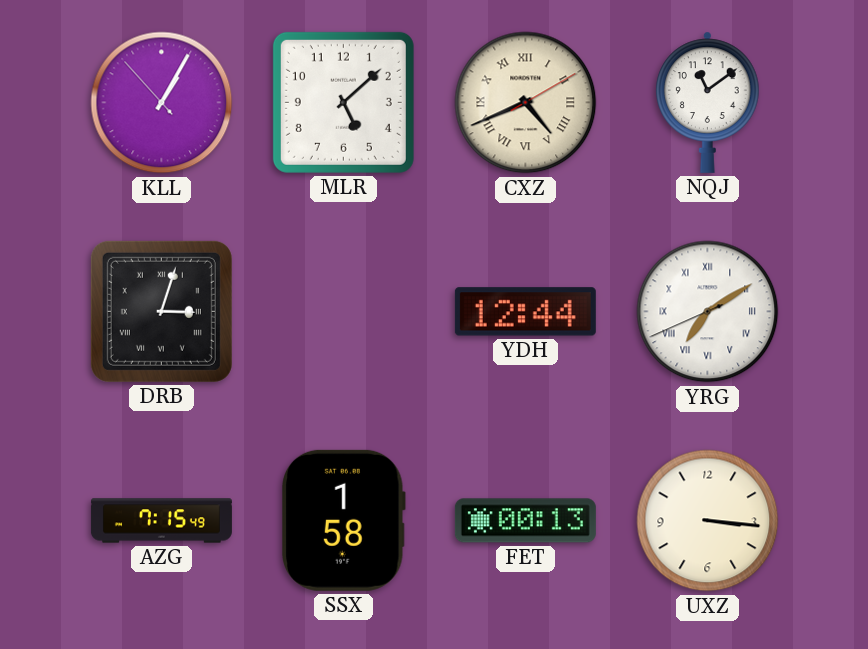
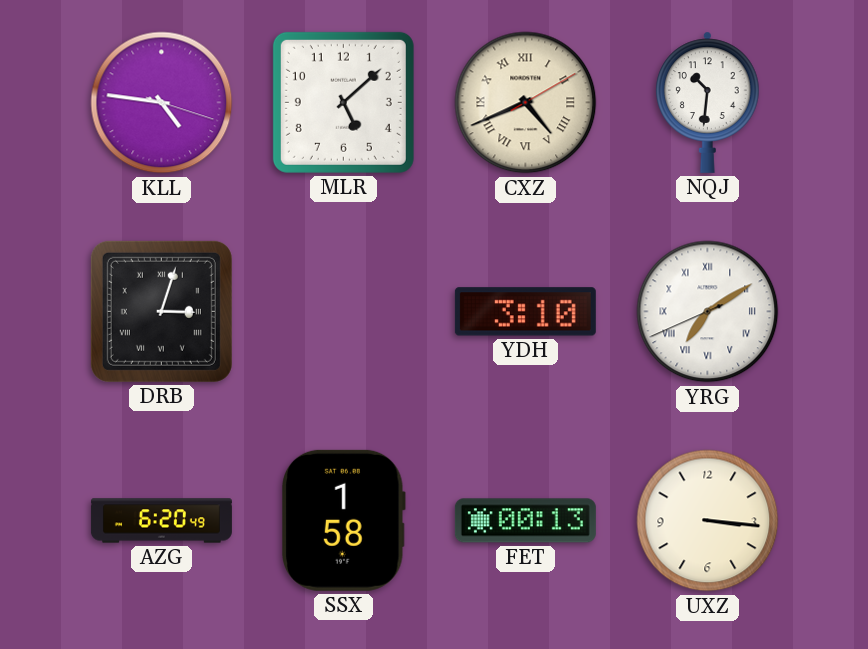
KLL: 1:04 -> 4:46 (162, 103)
NQJ: 11:09 -> 10:31 (708, 102)
YDH: 12:44 -> 3:10 (525, 312)
AZG: 7:15 -> 6:20 (161, 521)
